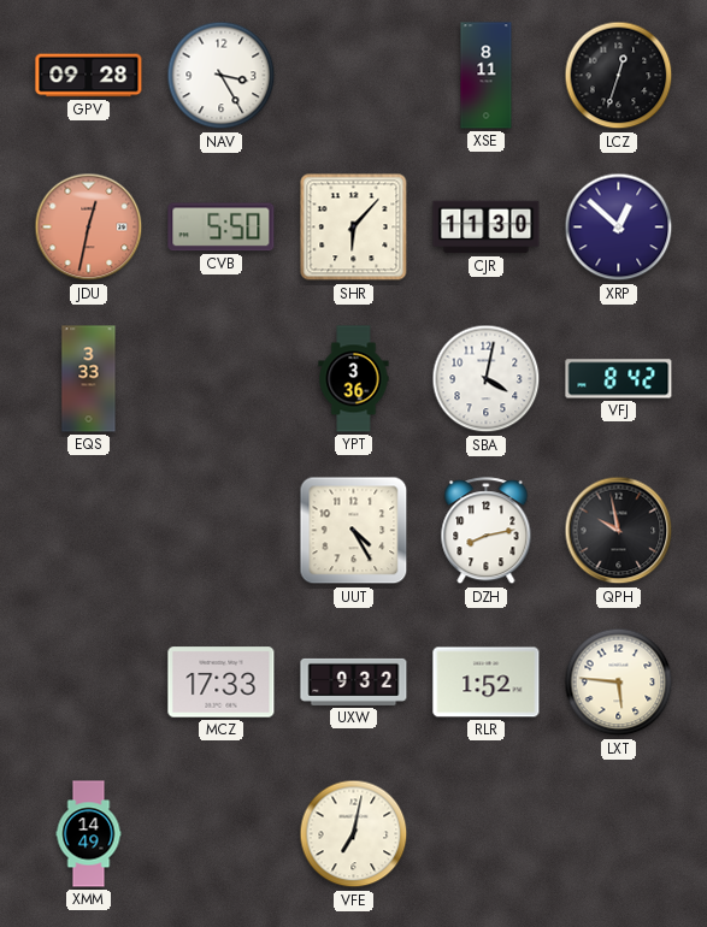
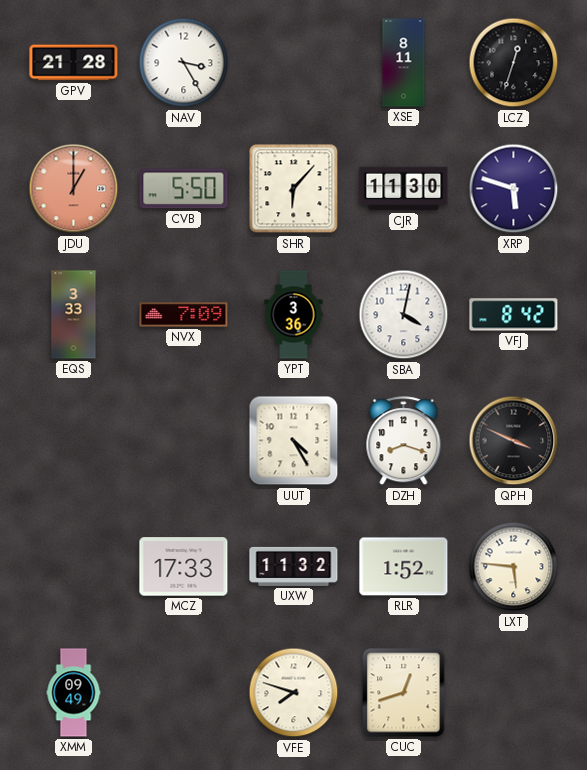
GPV: 09:28 -> 21:28 (74, 63)
JDU: 12:32 -> 1:00 (74, 189)
XRP: 12:52 -> 5:48 (514, 189)
NVX: none -> 7:09 (184, 315)
DZH: 8:13 -> 8:18 (404, 441)
QPH: 9:58 -> 3:49 (514, 441)
UXW: 9:32 -> 11:32 (294, 566)
XMM: 14:49 -> 09:49 (74, 693)
VFE: 7:02 -> 7:48 (294, 693)
CUC: none -> 12:42 (404, 693)
